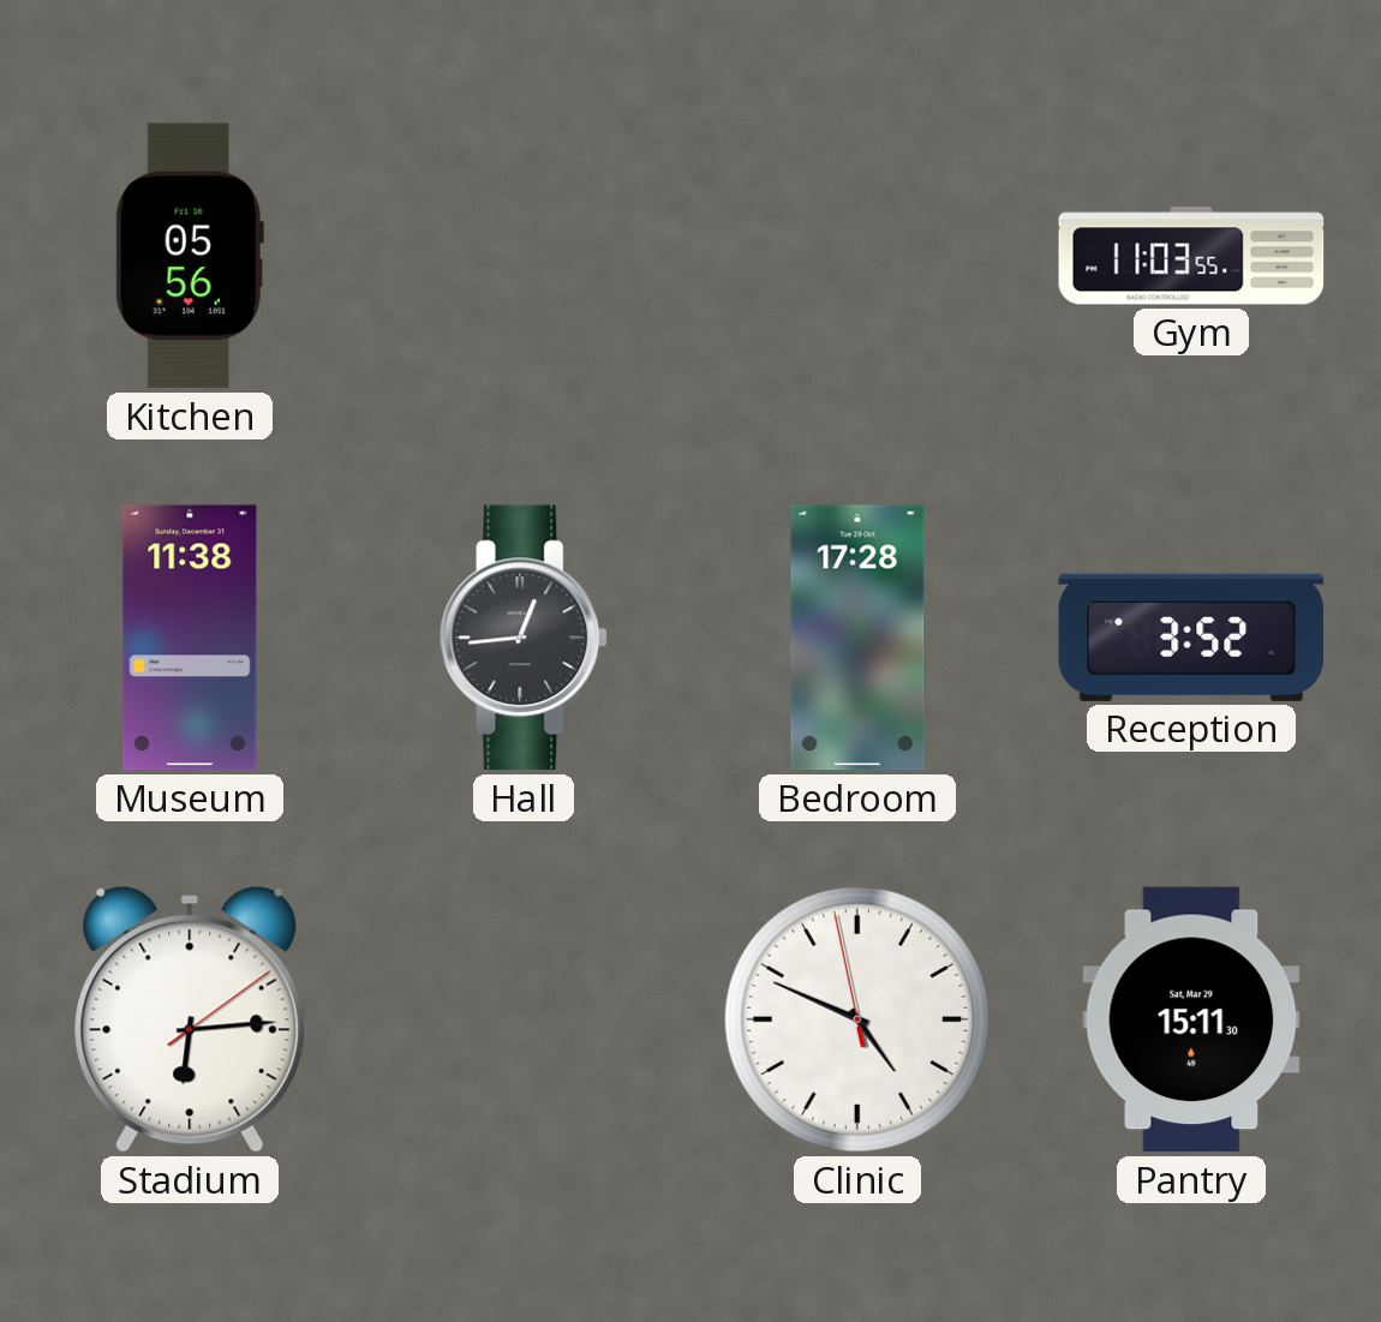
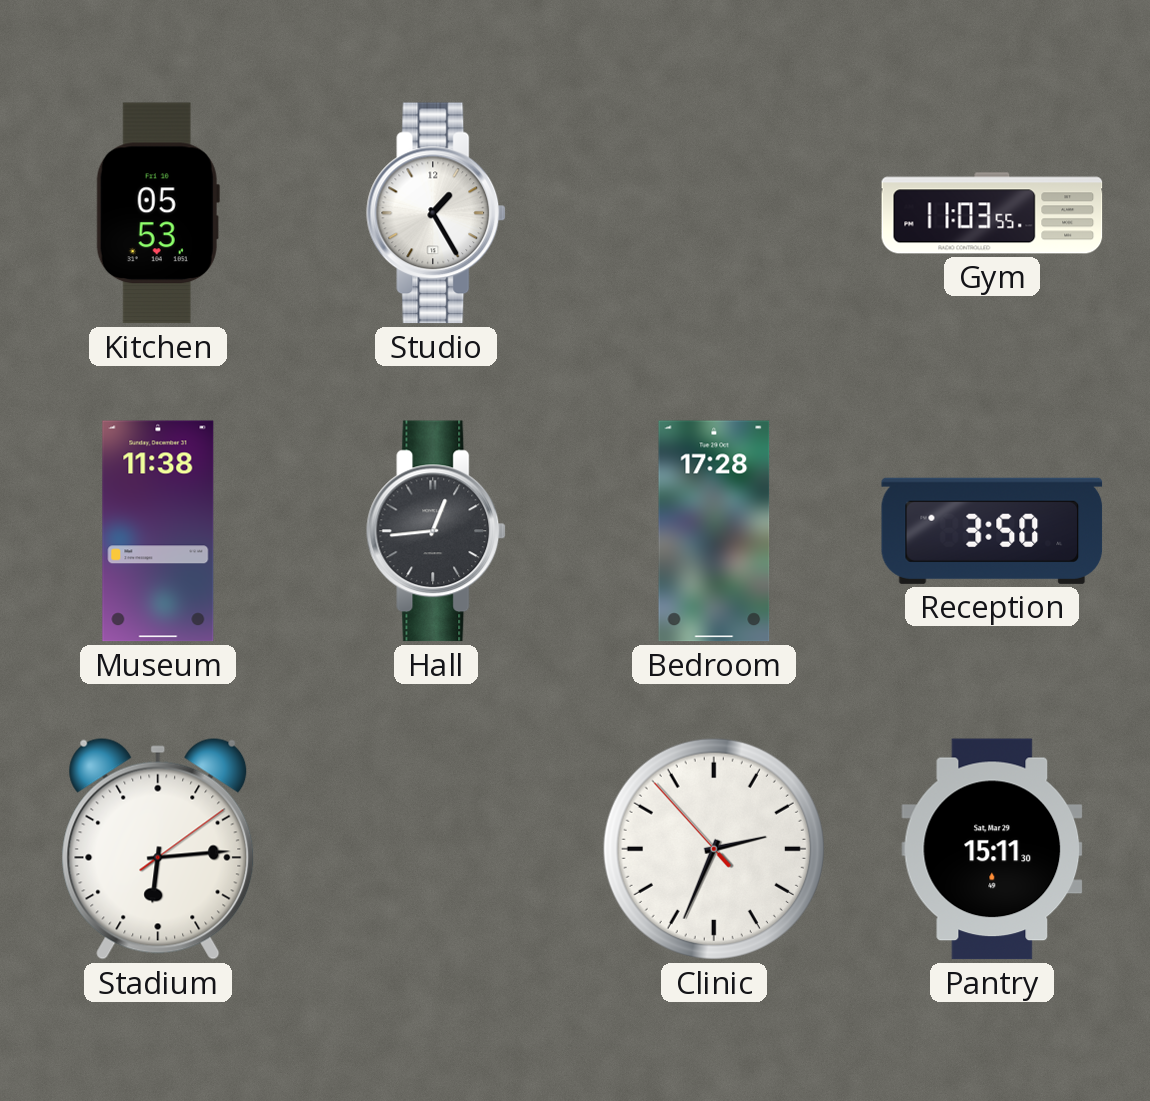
Kitchen: 05:56 -> 05:53 (158, 213)
Studio: none -> 1:25 (437, 213)
Reception: 3:52 -> 3:50 (992, 531)
Clinic: 4:48 -> 2:33 (714, 849)
